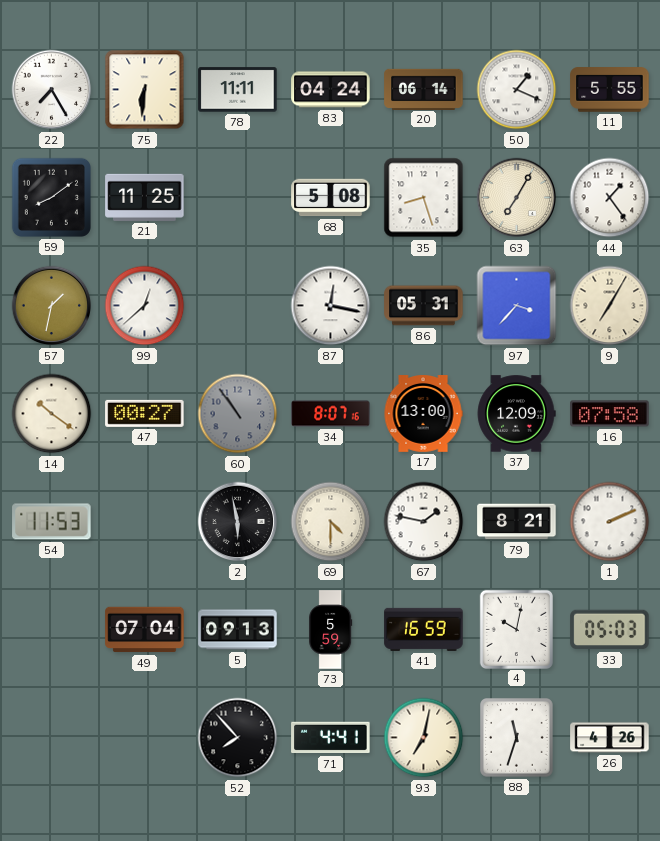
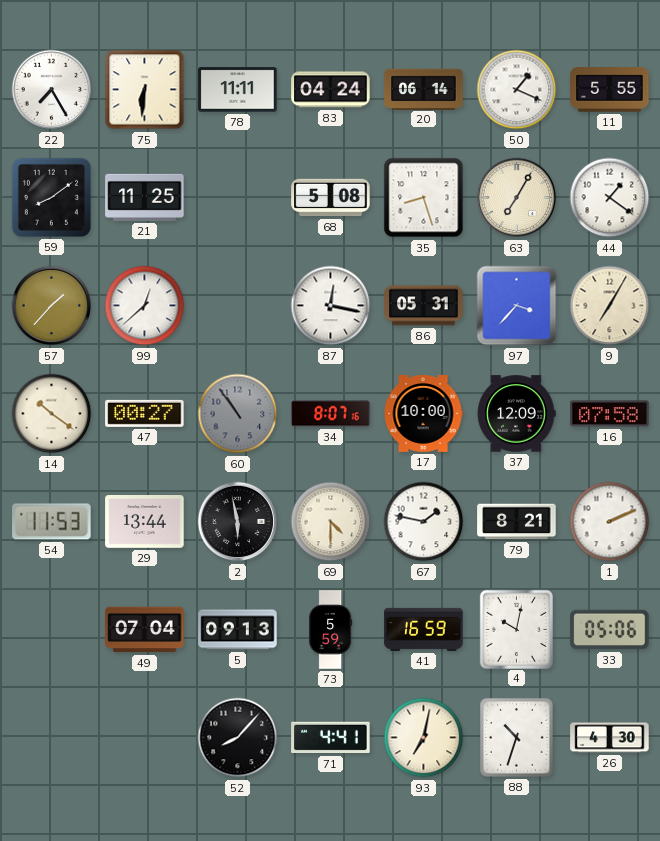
44: 1:24 -> 1:21 (610, 198)
57: 1:32 -> 1:37 (52, 306)
17: 13:00 -> 10:00 (423, 414)
29: none -> 13:44 (145, 522)
33: 05:03 -> 05:06 (610, 630)
52: 7:53 -> 8:07 (238, 738)
88: 11:33 -> 10:33 (517, 738)
26: 4:26 -> 4:30 (610, 738)
